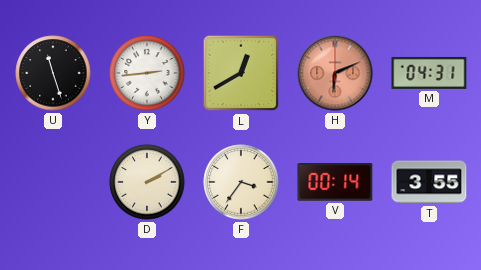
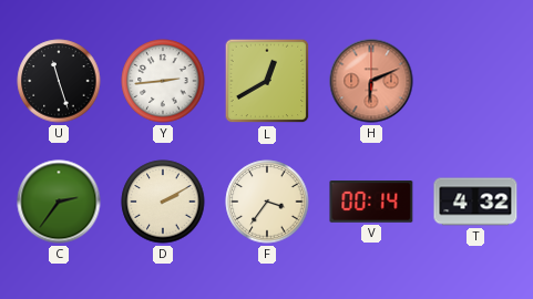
M: 04:31 -> none (429, 73)
C: none -> 2:36 (59, 202)
T: 3:55 -> 4:32 (475, 202)
